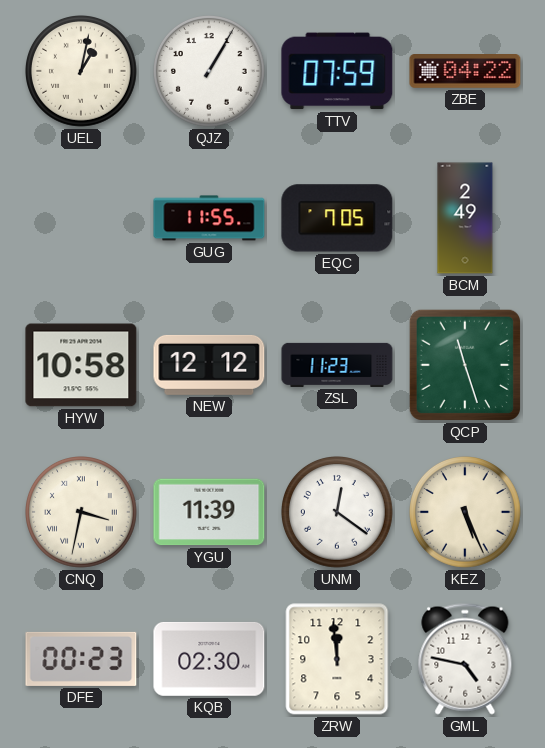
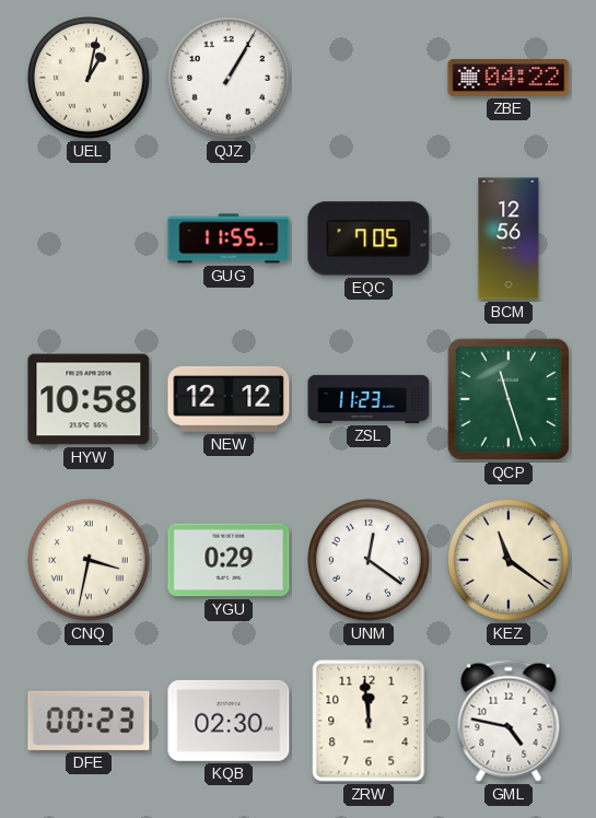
TTV: 07:59 -> none (337, 71)
BCM: 2:49 -> 12:56 (509, 238)
YGU: 11:39 -> 0:29 (229, 560)
KEZ: 5:26 -> 11:21 (510, 561)
